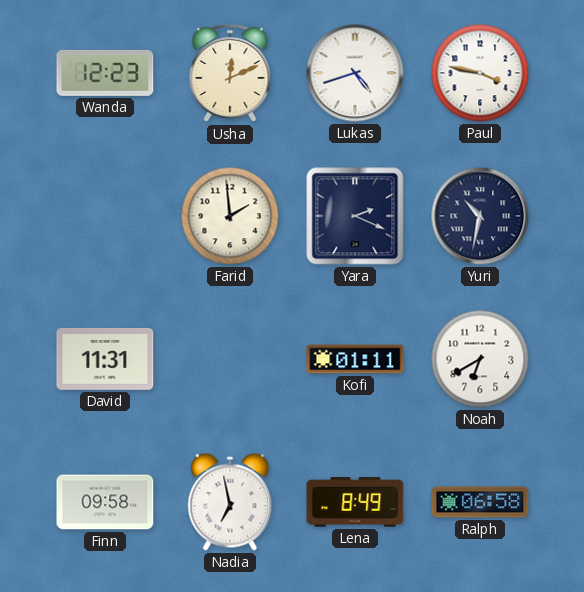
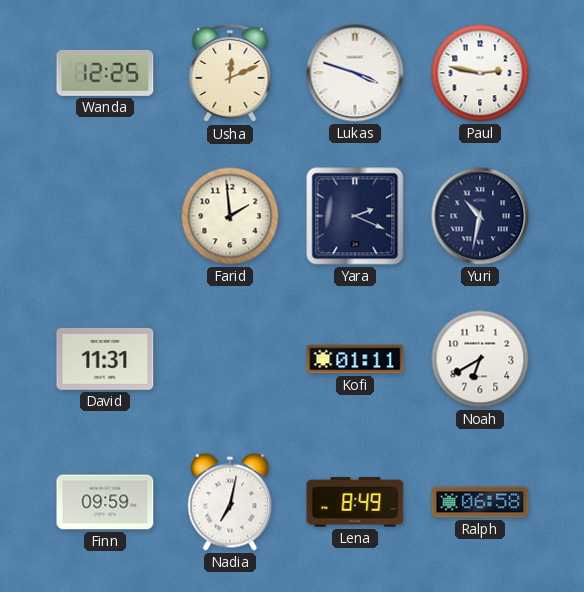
Wanda: 12:23 -> 12:25 (105, 73)
Lukas: 4:42 -> 3:48 (355, 73)
Paul: 3:47 -> 2:47 (480, 73)
Finn: 09:58 -> 09:59 (105, 502)
Nadia: 6:58 -> 7:02 (230, 502)
